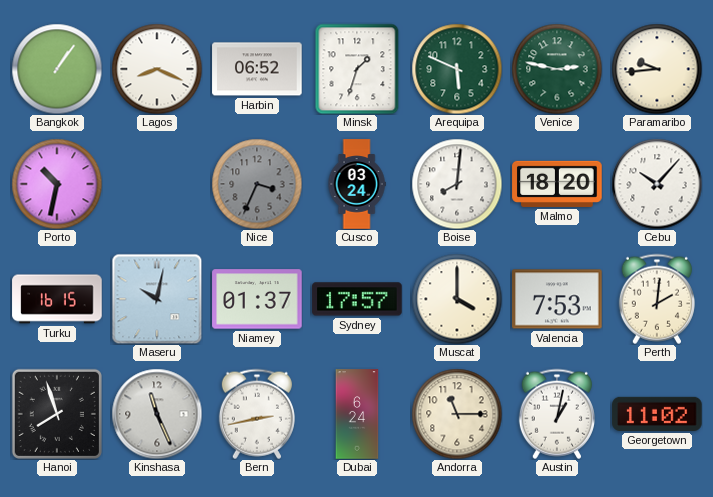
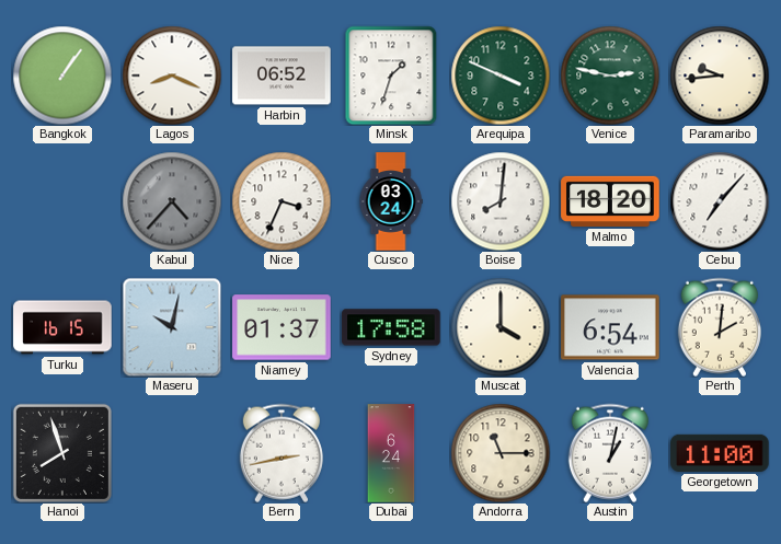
Arequipa: 5:49 -> 3:49 (501, 76)
Porto: 10:32 -> none (57, 184)
Kabul: none -> 4:37 (172, 201)
Nice dial: grey -> white (282, 201)
Cebu: 10:07 -> 7:07 (720, 201)
Sydney: 17:57 -> 17:58 (391, 327)
Valencia: 7:53 -> 6:54 (610, 327)
Kinshasa: 11:26 -> none (157, 414)
Georgetown: 11:02 -> 11:00 (720, 453)
